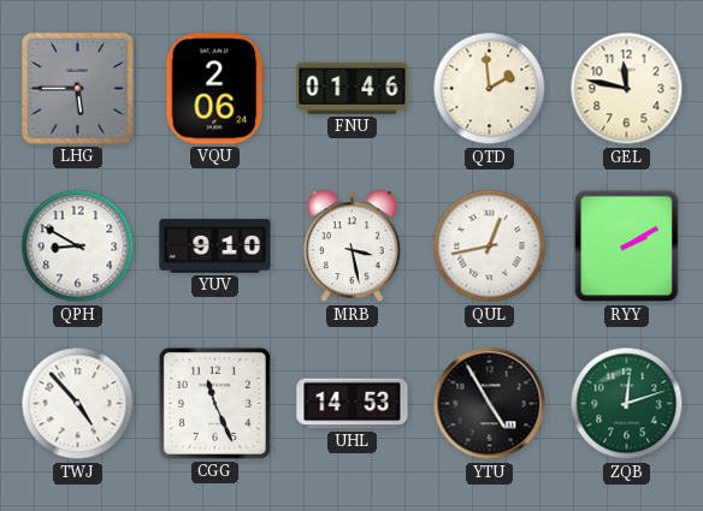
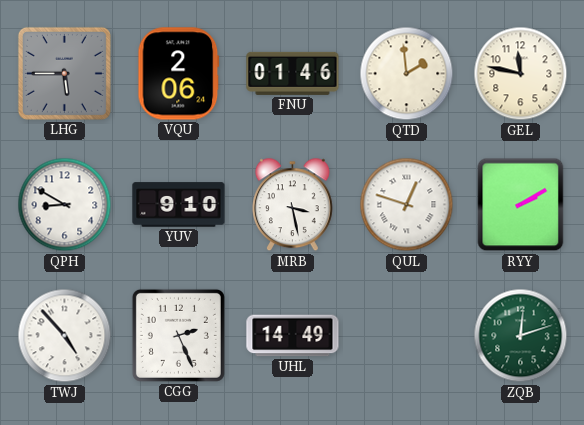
QUL: 12:43 -> 12:48 (407, 205)
CGG: 11:26 -> 2:26 (178, 335)
UHL: 14:53 -> 14:49 (293, 336)
YTU: 4:55 -> none (490, 404)
